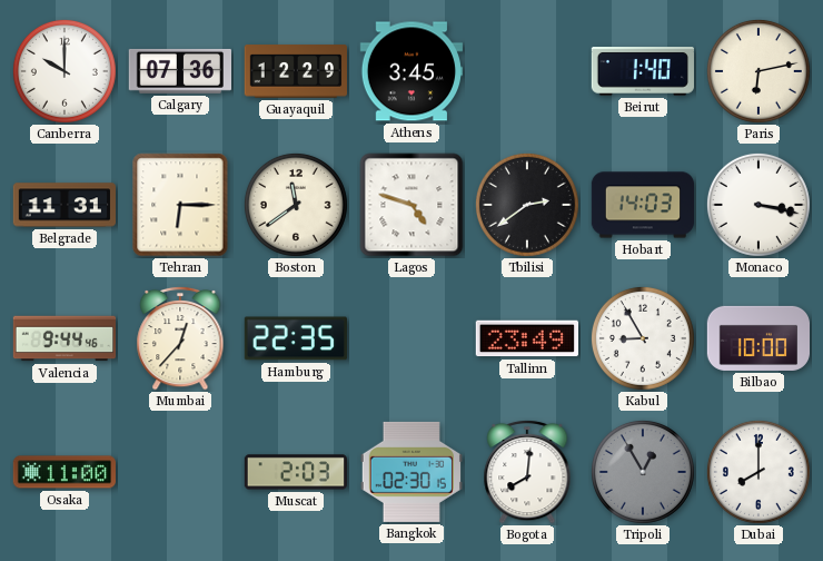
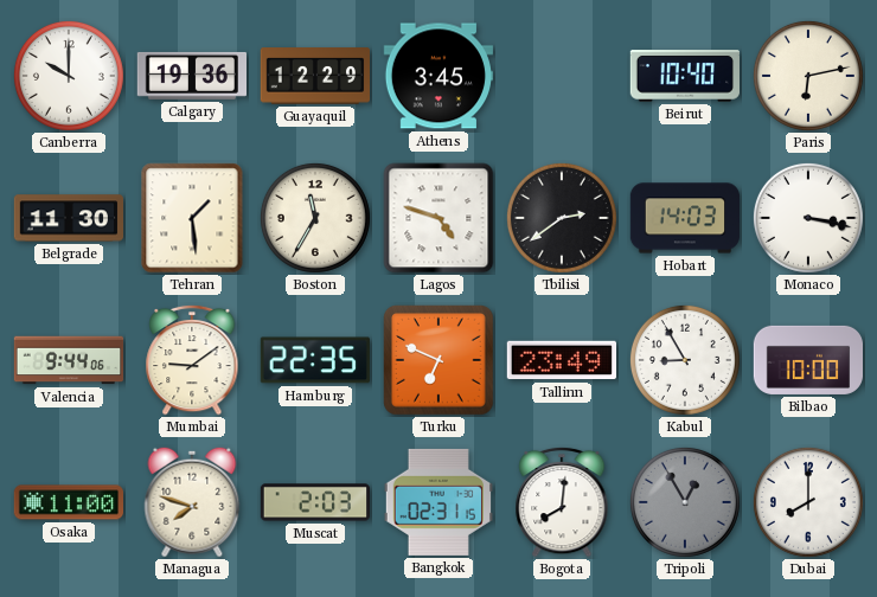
Calgary: 07:36 -> 19:36 (191, 76)
Beirut: 1:40 -> 10:40 (684, 76)
Belgrade: 11:31 -> 11:30 (68, 218)
Tehran: 6:15 -> 1:29 (192, 218)
Boston: 11:39 -> 11:35 (315, 218)
Valencia: 9:44:46 -> 9:44:06 (69, 360)
Mumbai: 12:37 -> 9:09 (192, 360)
Turku: none -> 6:49 (440, 361)
Managua: none -> 7:48 (192, 502)
Bangkok: 02:30 -> 02:31 (438, 502)
